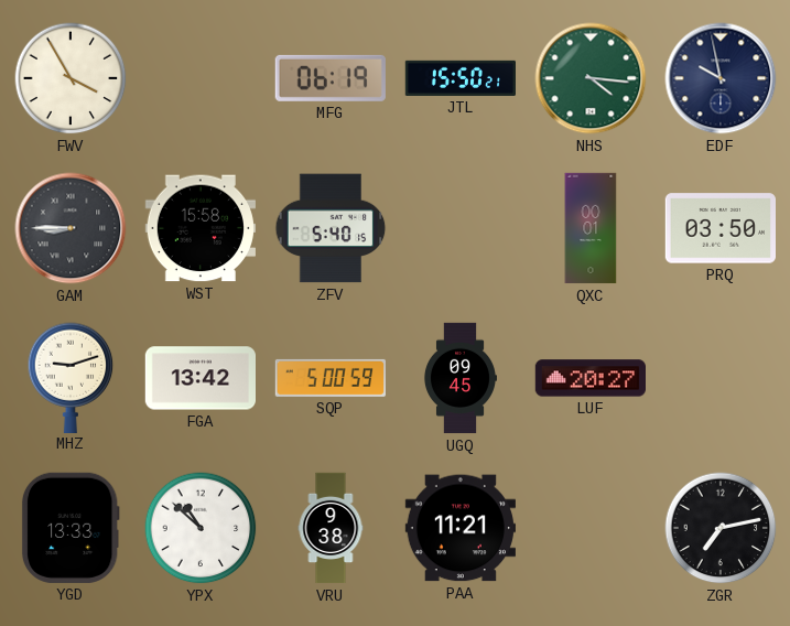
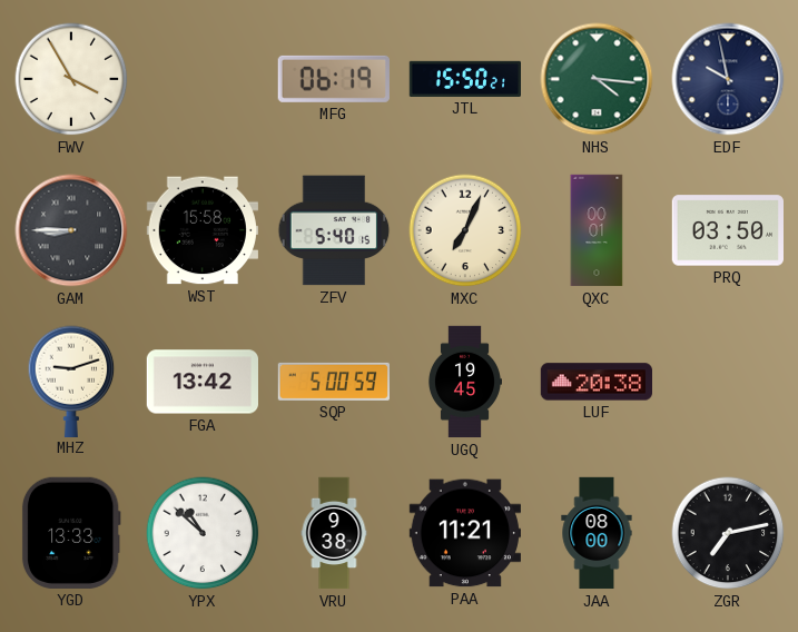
MXC: none -> 7:04 (465, 230)
UGQ: 09:45 -> 19:45 (464, 382)
LUF: 20:27 -> 20:38 (595, 382)
JAA: none -> 08:00 (597, 533)
